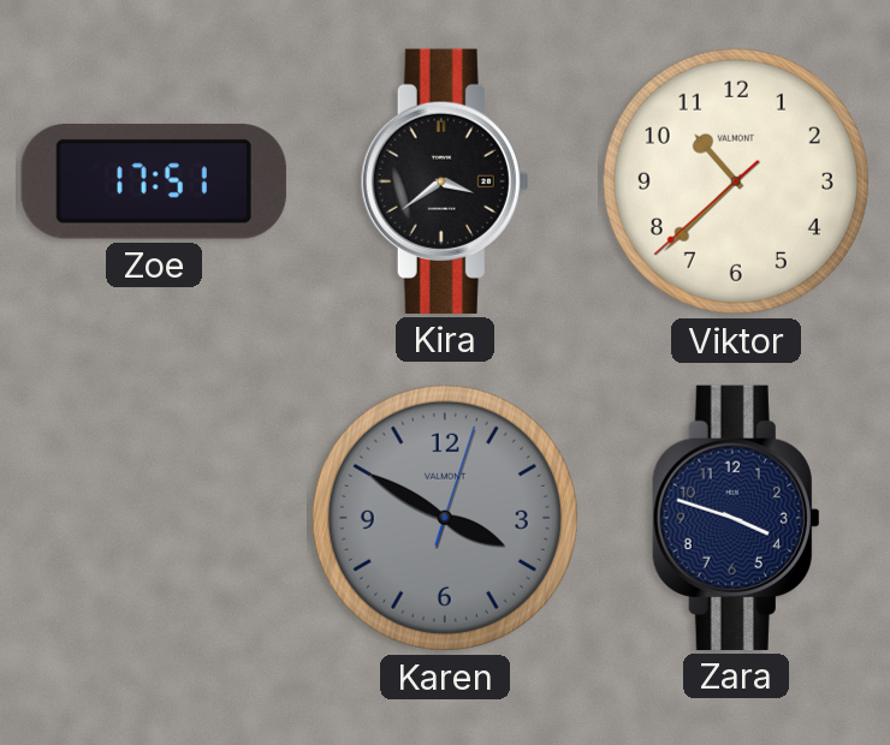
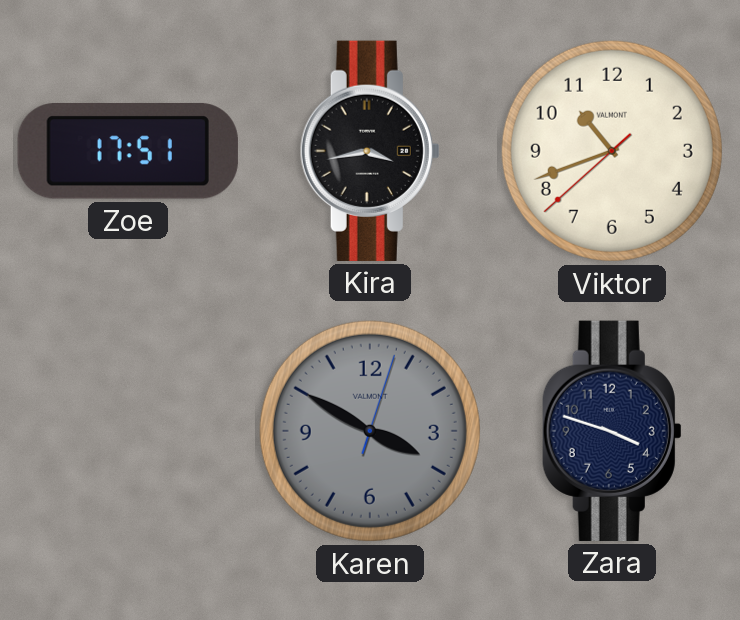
Kira: 3:39 -> 3:43 (370, 151)
Viktor: 10:37 -> 10:41 (612, 151)
